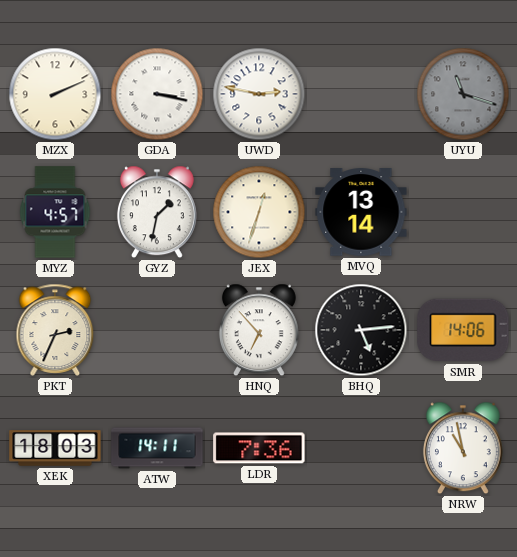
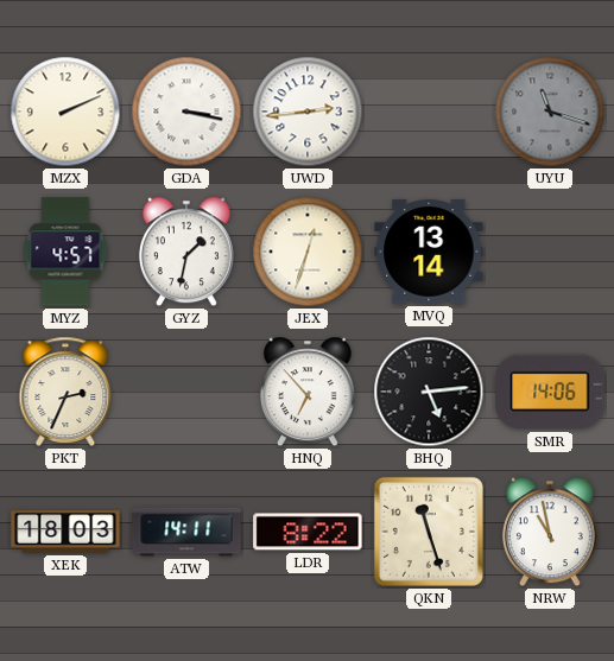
UWD: 2:47 -> 2:44 (308, 112)
LDR: 7:36 -> 8:22 (308, 532)
QKN: none -> 11:27 (429, 532)
